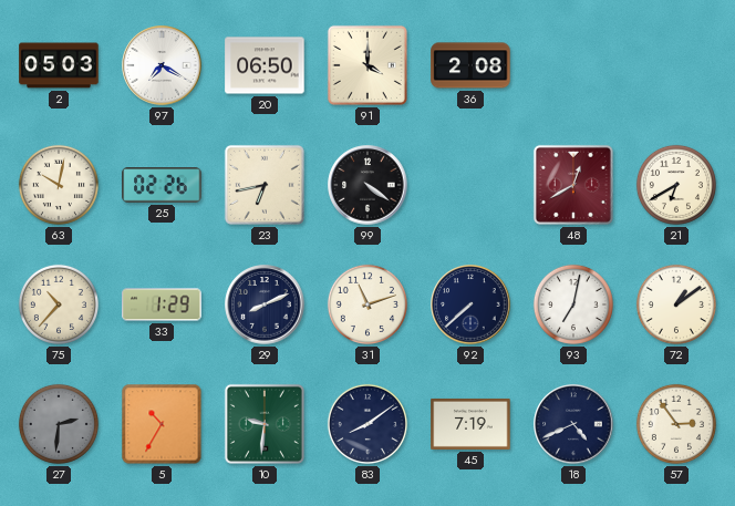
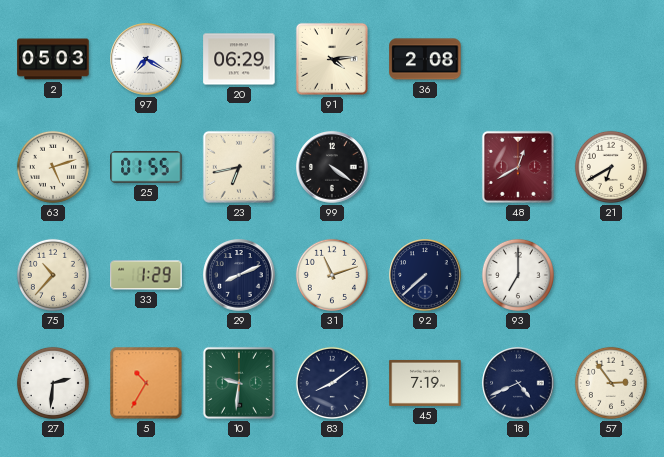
20: 06:50 -> 06:29 (239, 59)
91: 4:00 -> 4:14 (332, 59)
63: 10:02 -> 5:12 (53, 167)
25: 02:26 -> 01:55 (146, 167)
93: 7:02 -> 7:00 (518, 275)
72: 1:09 -> none (676, 304)
27 dial: grey -> white (53, 383)
